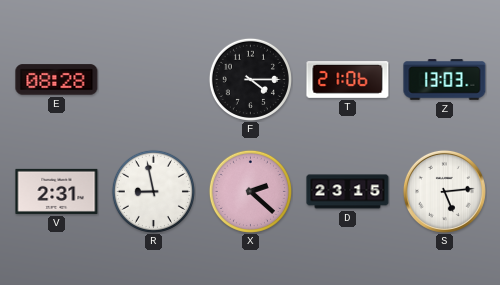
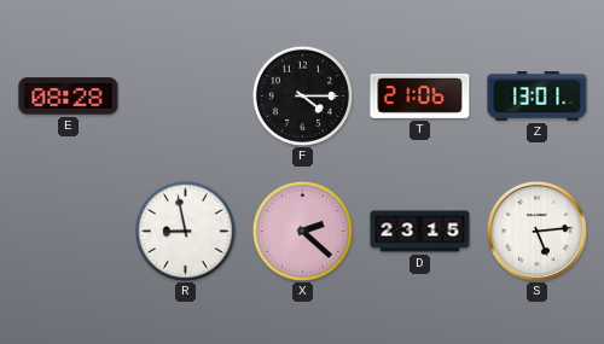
Z: 13:03 -> 13:01 (538, 97)
V: 2:31 -> none (57, 191)
